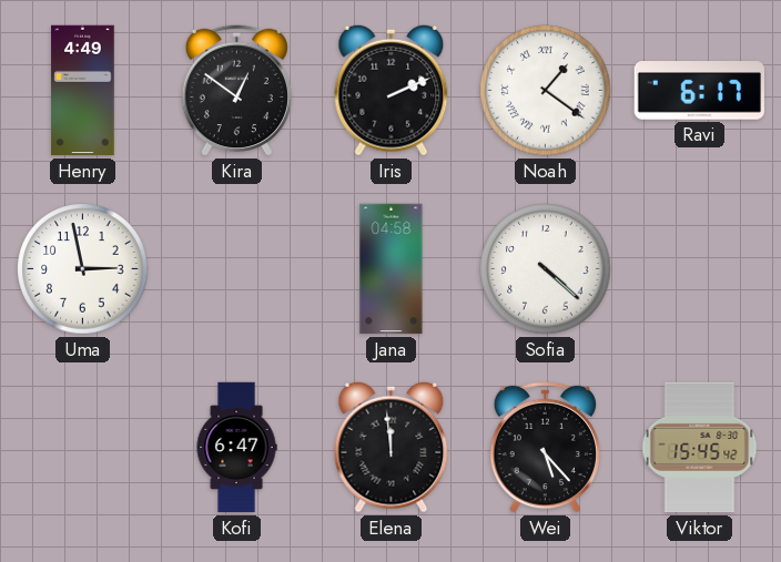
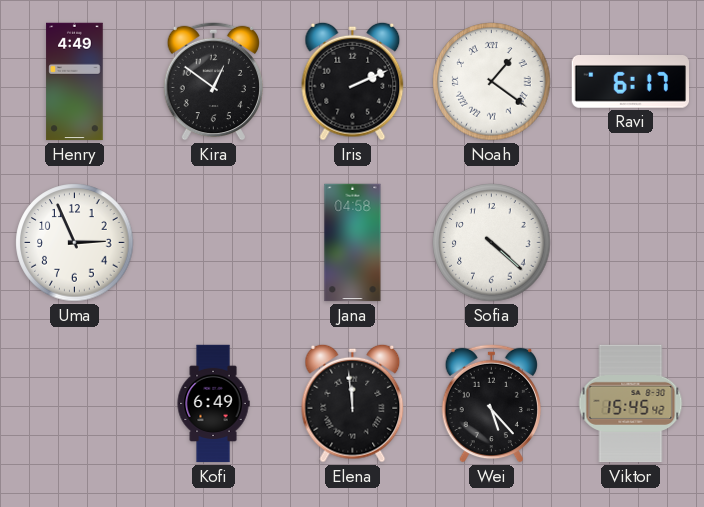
Uma: 2:58 -> 2:56 (75, 243)
Kofi: 6:47 -> 6:49 (213, 404)
